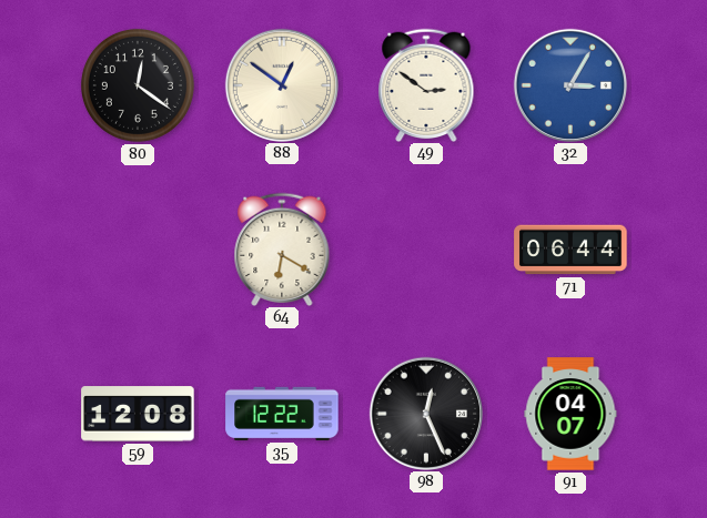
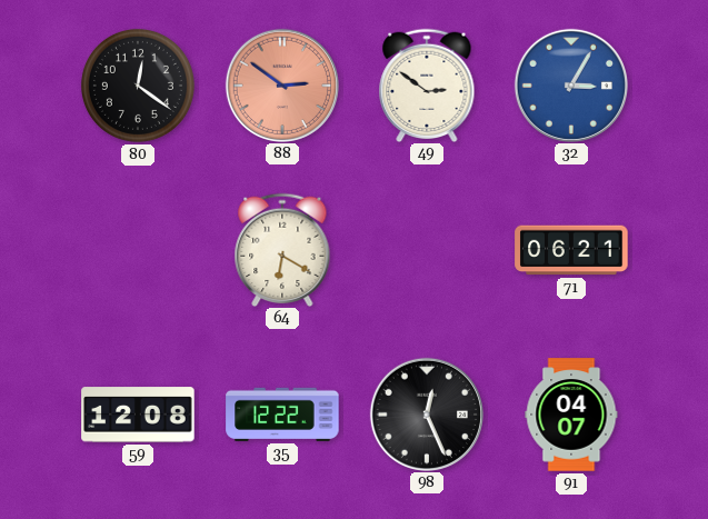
88: 12:51 -> 2:51 (281, 84)
88 dial: cream -> salmon (281, 84)
71: 06:44 -> 06:21 (571, 250)
